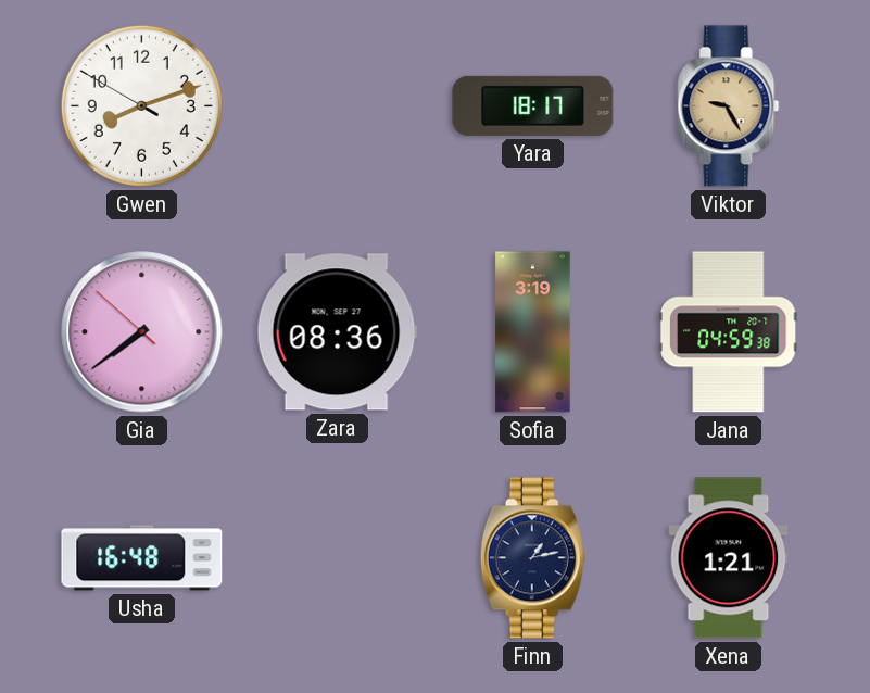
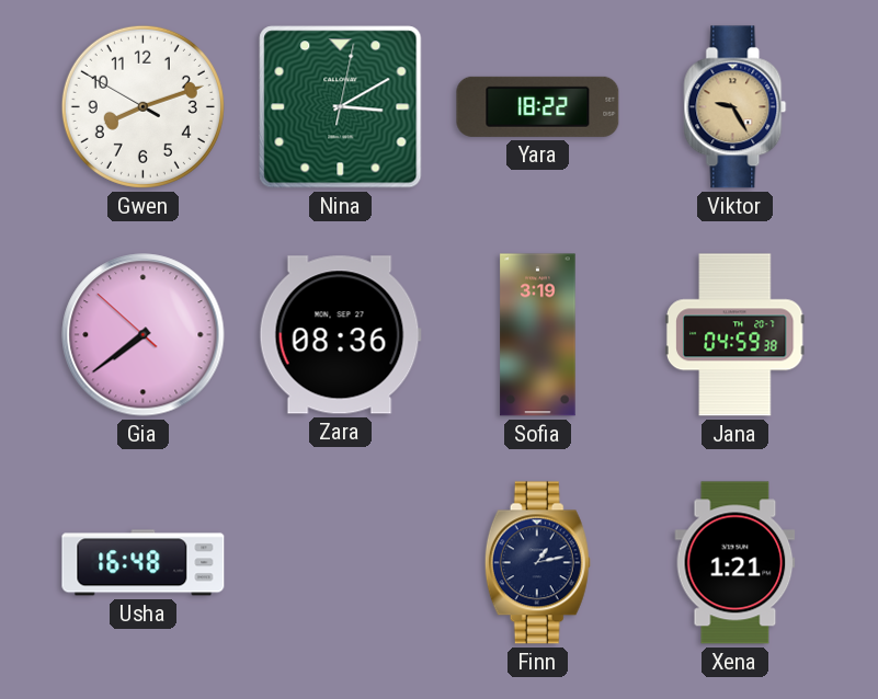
Nina: none -> 3:10 (341, 107)
Yara: 18:17 -> 18:22 (538, 106)
